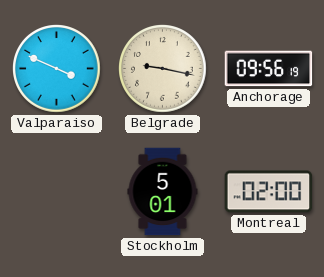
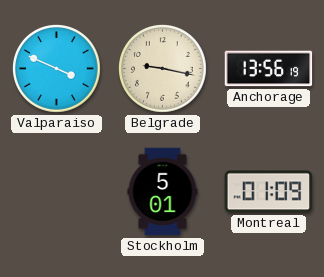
Anchorage: 09:56 -> 13:56 (269, 69)
Montreal: 02:00 -> 01:09 (269, 192)
